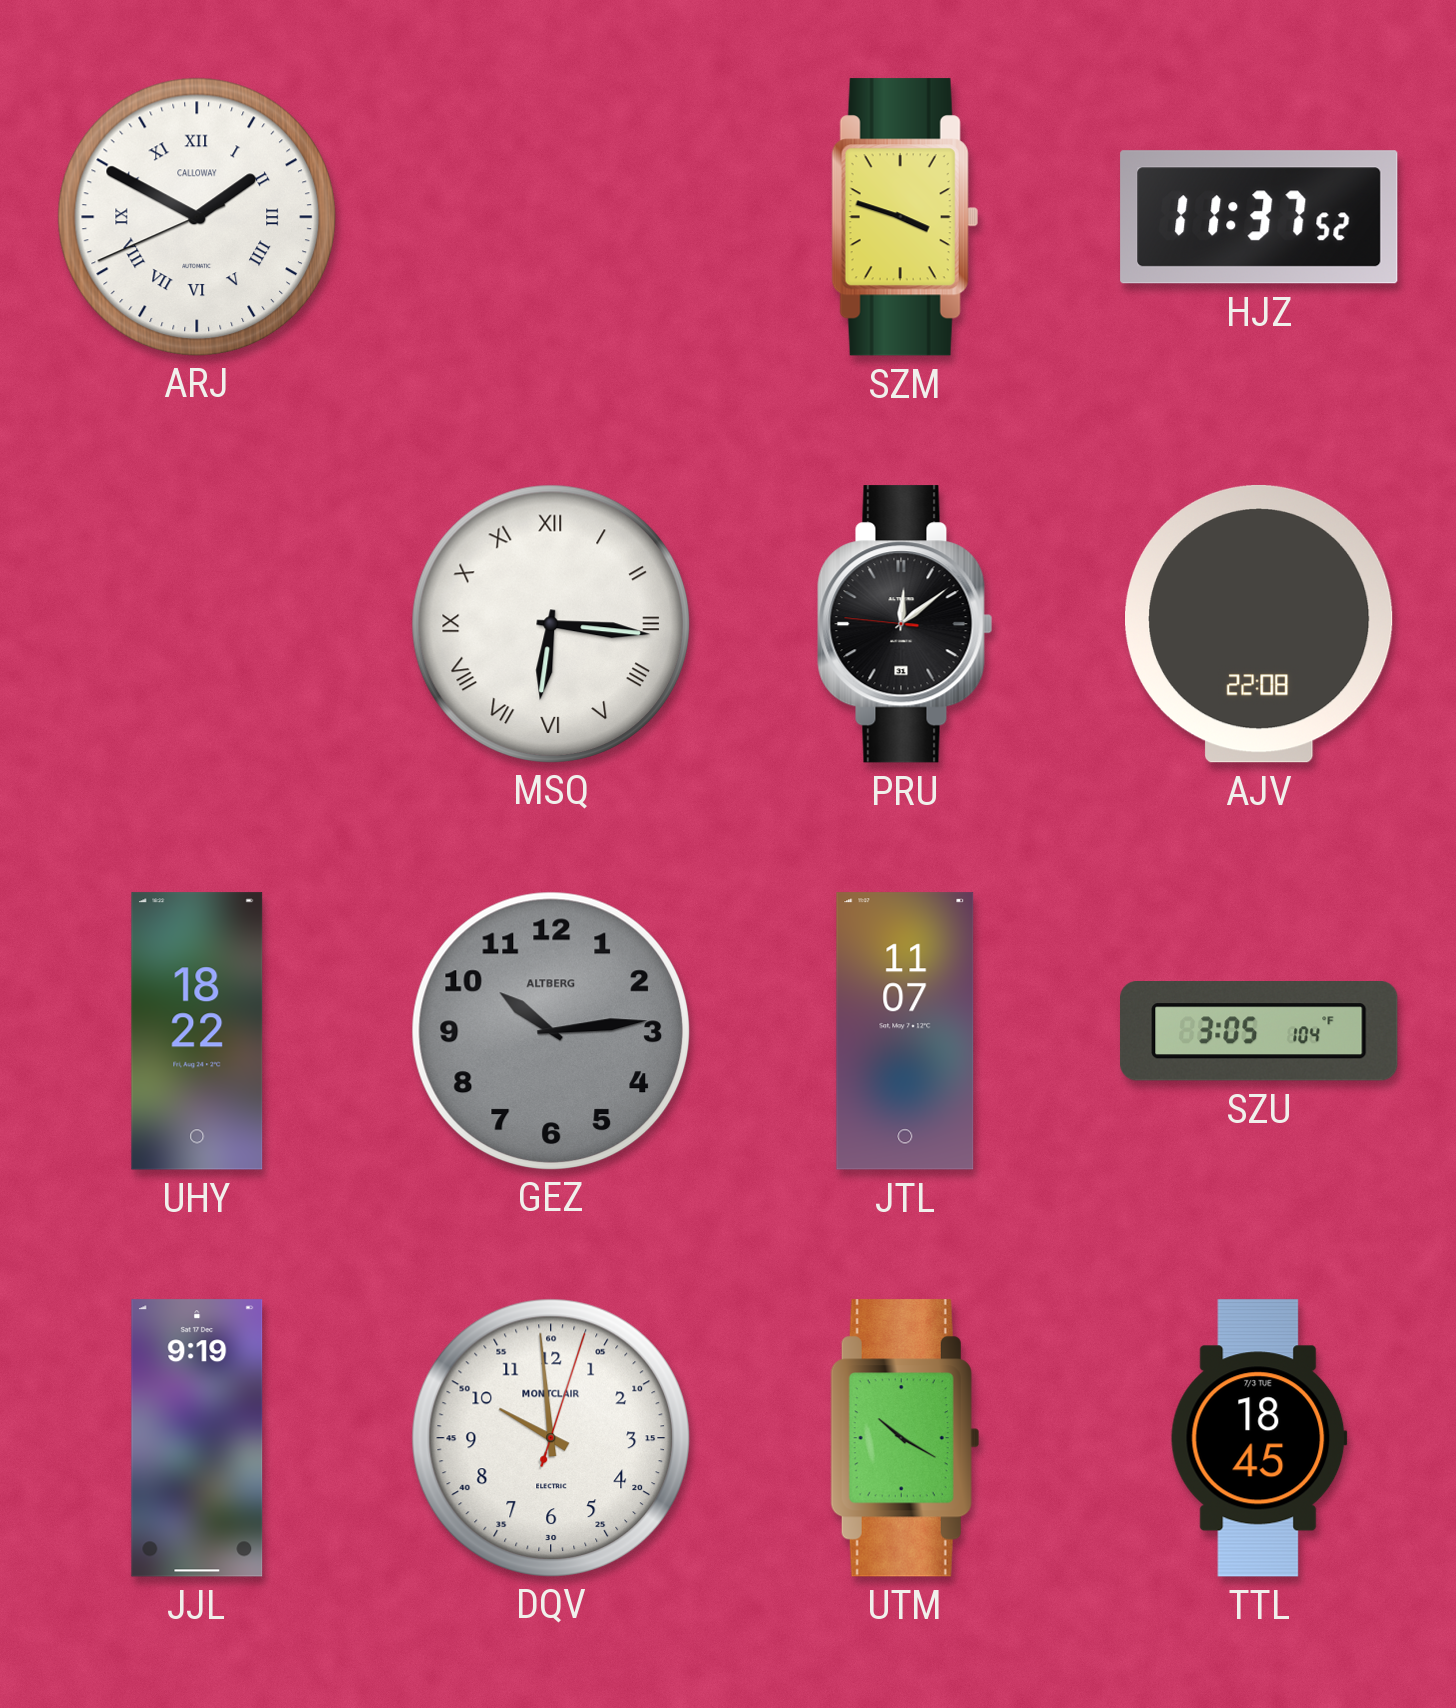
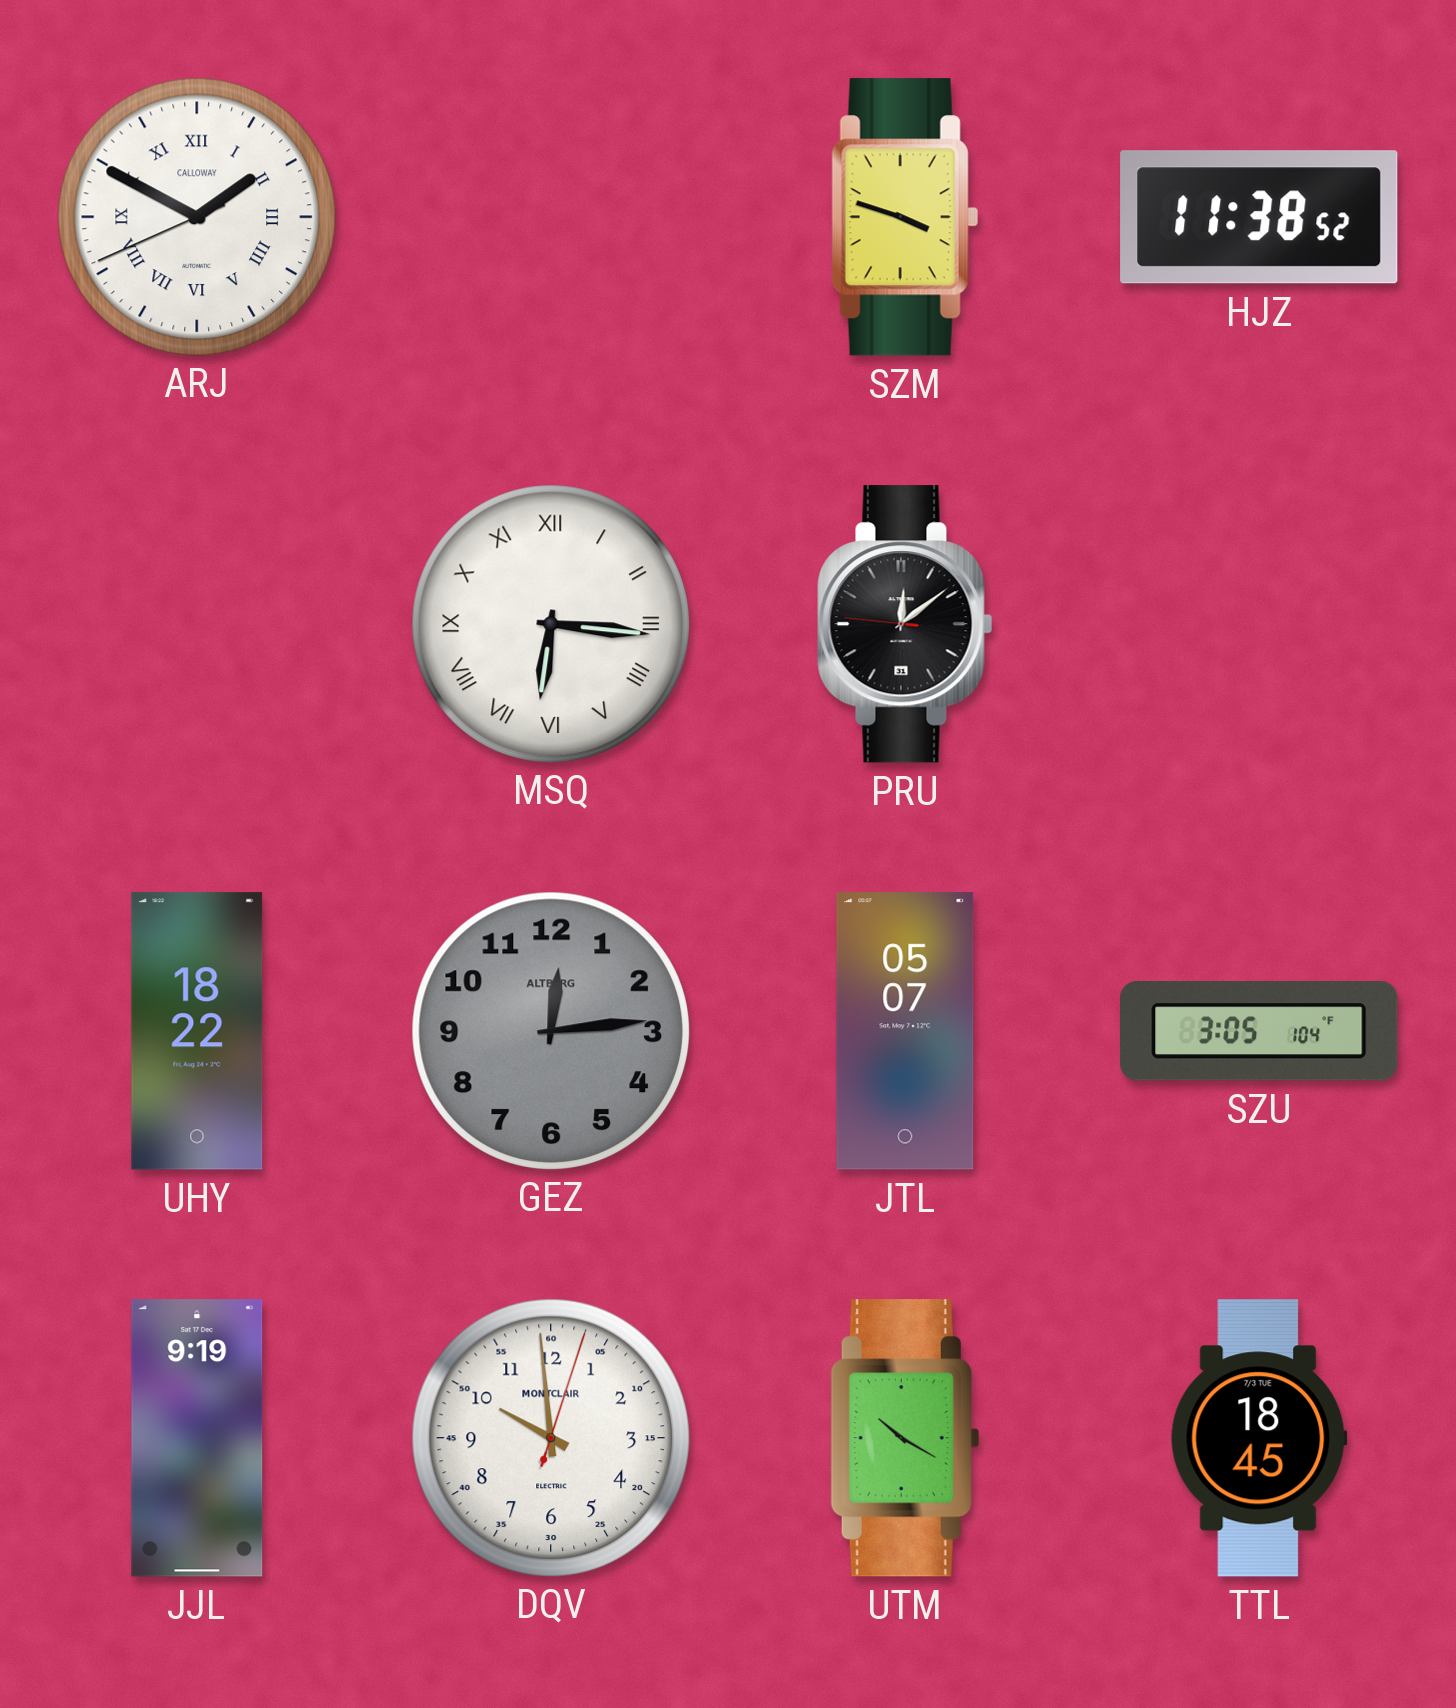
HJZ: 11:37 -> 11:38 (1259, 217)
AJV: 22:08 -> none (1260, 624)
GEZ: 10:14 -> 12:14 (550, 1030)
JTL: 11:07 -> 05:07 (905, 1031)
